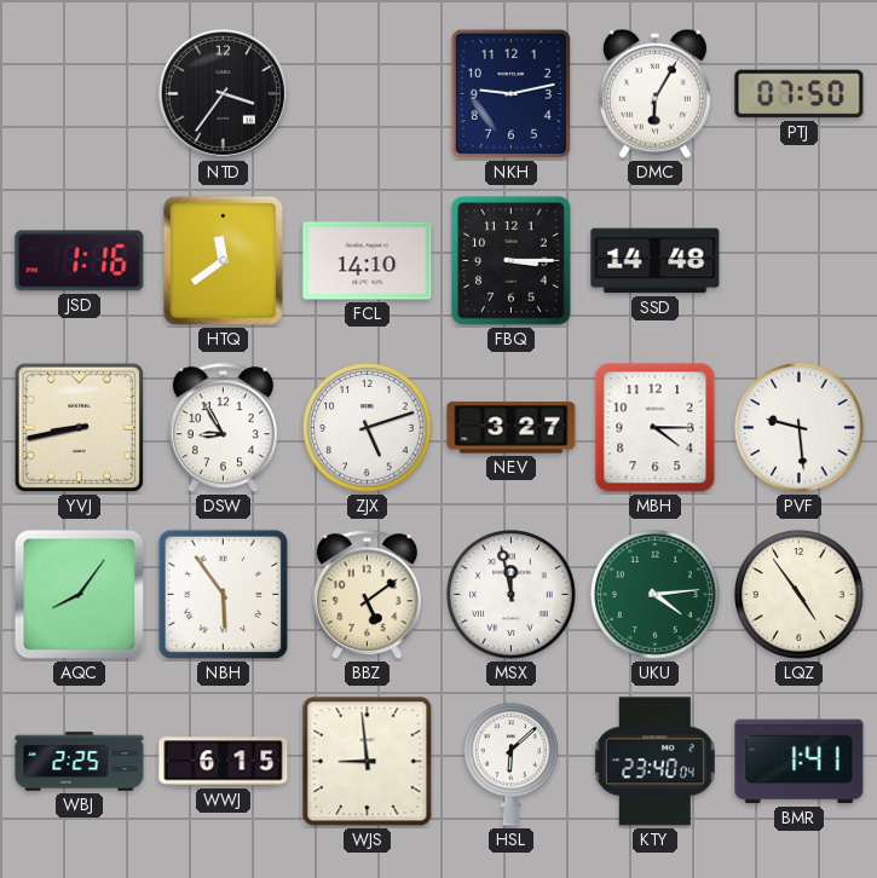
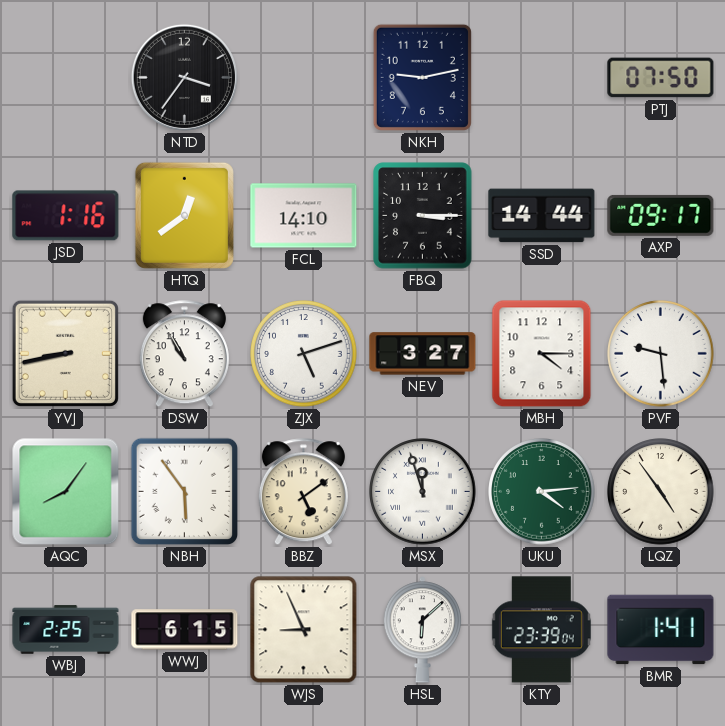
DMC: 6:05 -> none (654, 93)
HTQ: 11:39 -> 12:39 (184, 215)
SSD: 14:48 -> 14:44 (542, 216)
AXP: none -> 09:17 (661, 215)
DSW: 8:55 -> 10:55 (184, 354)
MSX: 11:58 -> 11:57 (423, 492)
WJS: 8:59 -> 8:56 (304, 630)
KTY: 23:40 -> 23:39 (541, 630)
